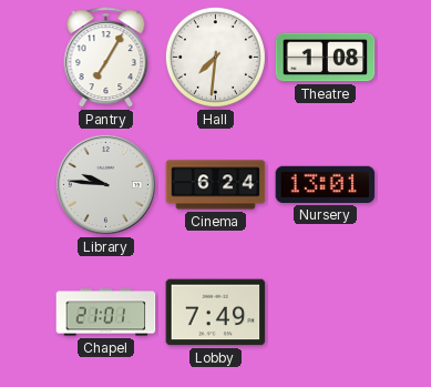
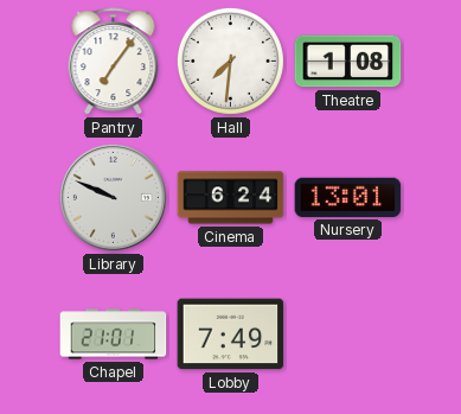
Pantry: 7:05 -> 7:06 (114, 62)
Library: 9:46 -> 9:49 (113, 197)
